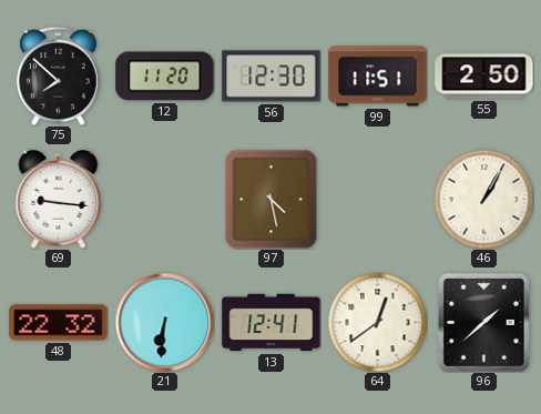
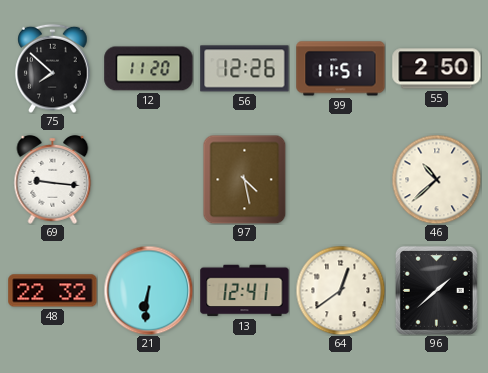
56: 12:30 -> 12:26 (245, 69)
46: 1:05 -> 10:38 (436, 179)
